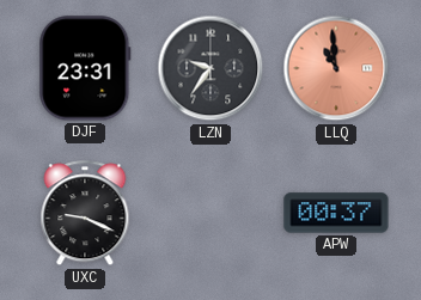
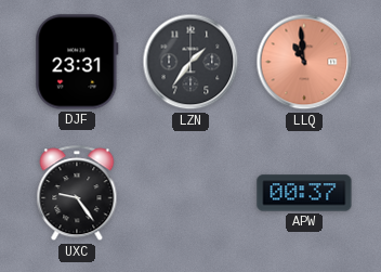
LZN: 9:36 -> 1:36 (190, 62)
UXC: 9:19 -> 9:24 (77, 194)
